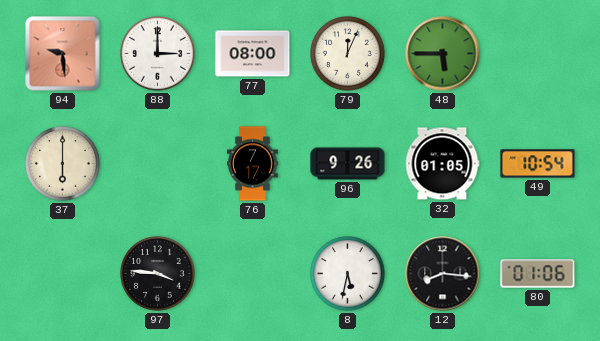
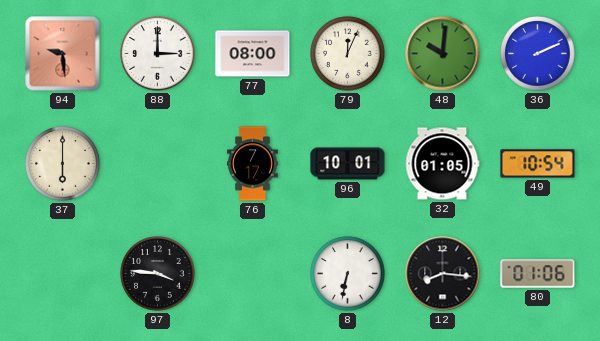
48: 5:45 -> 10:01 (443, 54)
36: none -> 2:11 (538, 54)
96: 9:26 -> 10:01 (348, 164)
8: 5:32 -> 6:32 (348, 274)
